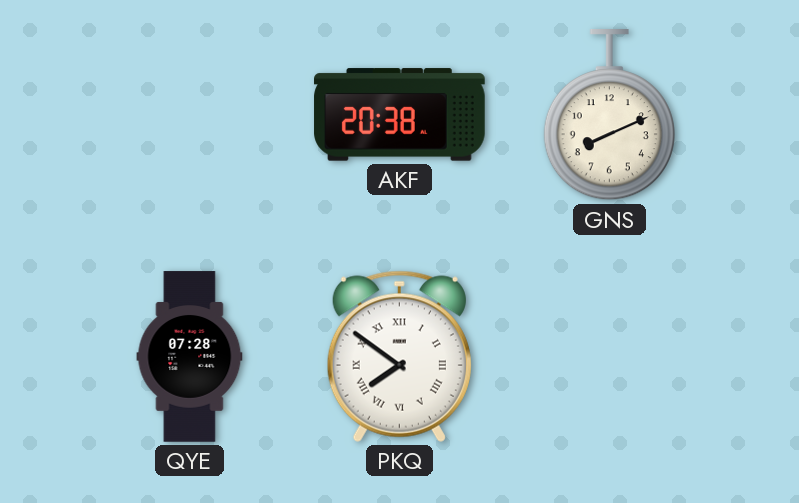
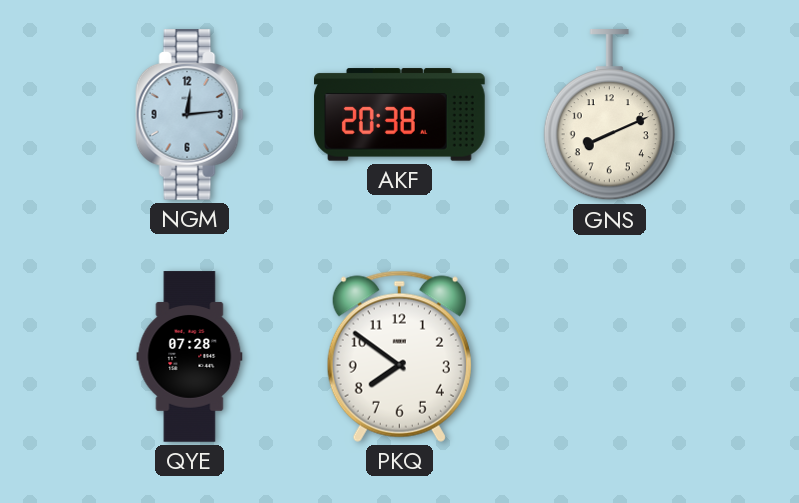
NGM: none -> 12:14 (190, 115)
PKQ numerals: Roman -> Arabic (399, 356)
